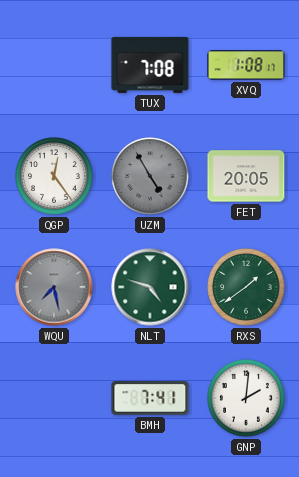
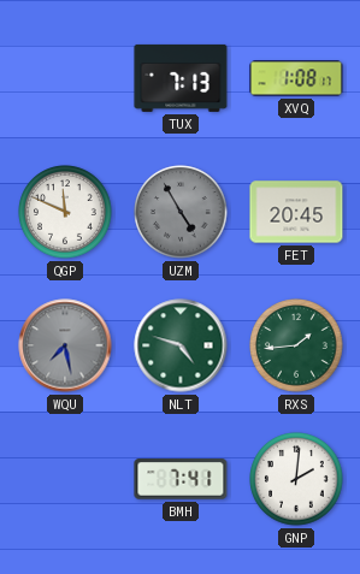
TUX: 7:08 -> 7:13 (181, 78)
QGP: 12:24 -> 11:49 (65, 212)
FET: 20:05 -> 20:45 (296, 212)
RXS: 1:39 -> 1:44 (296, 345)
